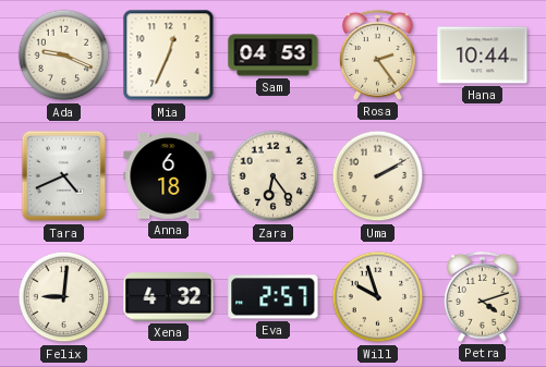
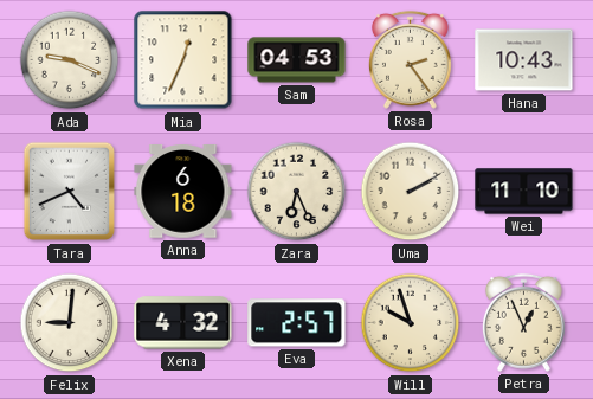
Hana: 10:44 -> 10:43 (524, 60)
Zara: 6:24 -> 6:26 (297, 192)
Wei: none -> 11:10 (524, 192)
Petra: 4:12 -> 12:56 (523, 322)
